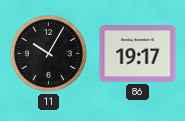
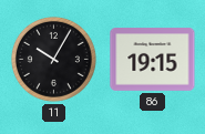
86: 19:17 -> 19:15 (153, 60)
